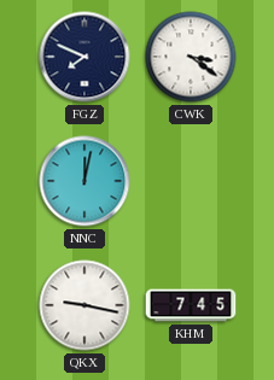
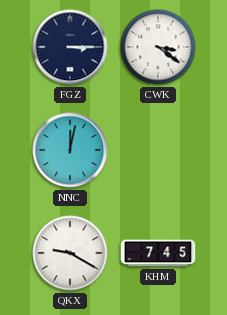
FGZ: 7:49 -> 3:15 (70, 47)
QKX: 9:17 -> 9:20 (70, 253)
